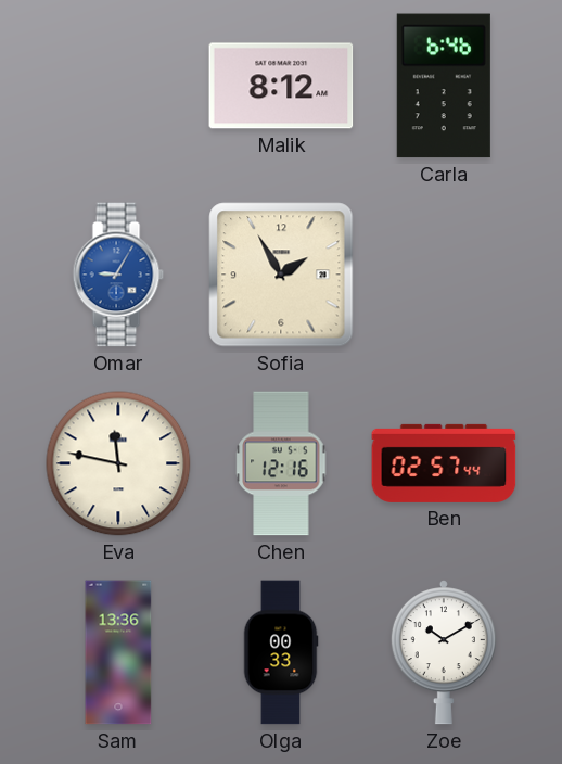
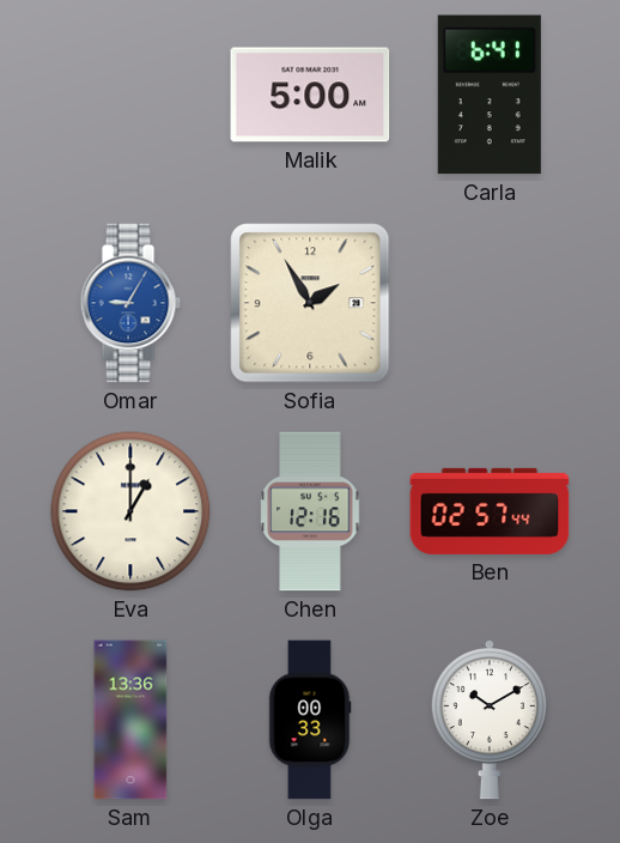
Malik: 8:12 -> 5:00 (310, 95)
Carla: 6:46 -> 6:41 (490, 95)
Eva: 11:47 -> 1:00 (130, 511)
